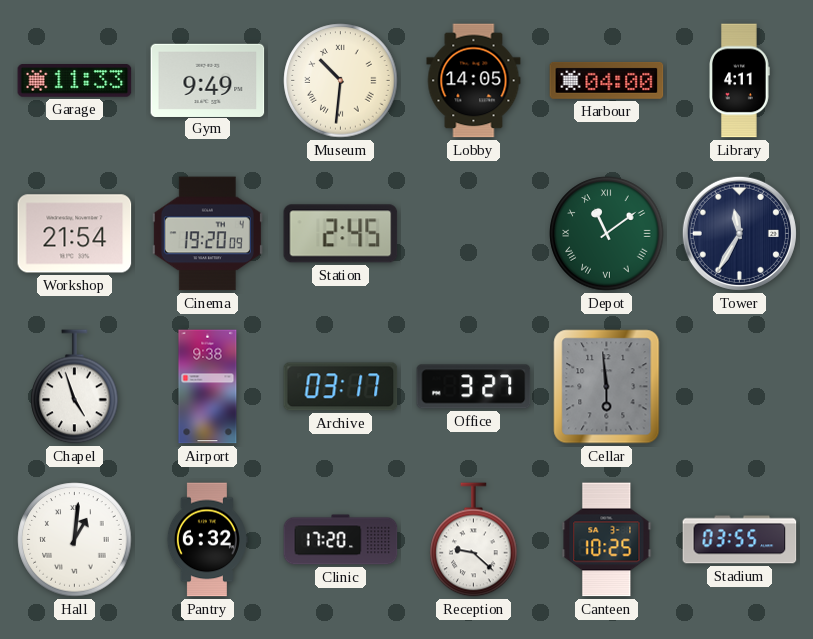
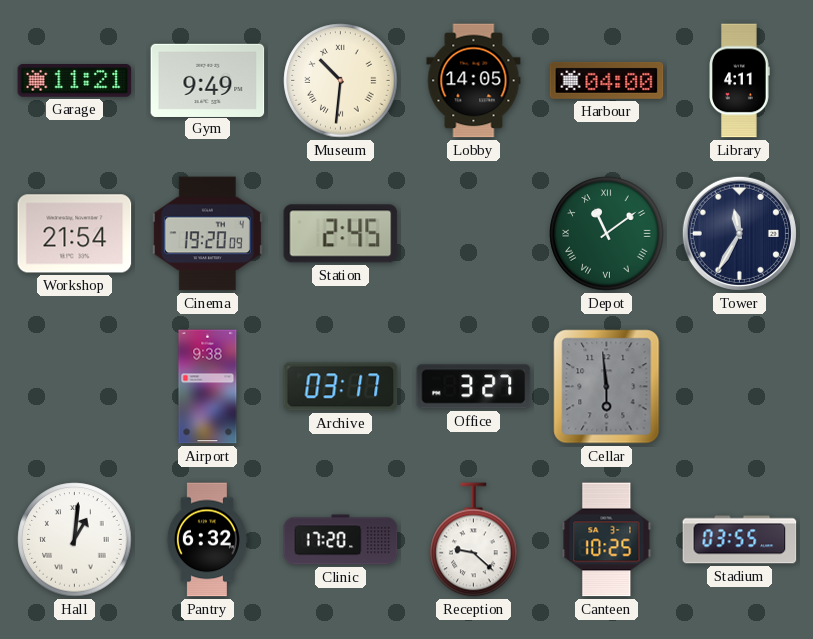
Garage: 11:33 -> 11:21 (75, 81)
Chapel: 4:57 -> none (75, 387)
